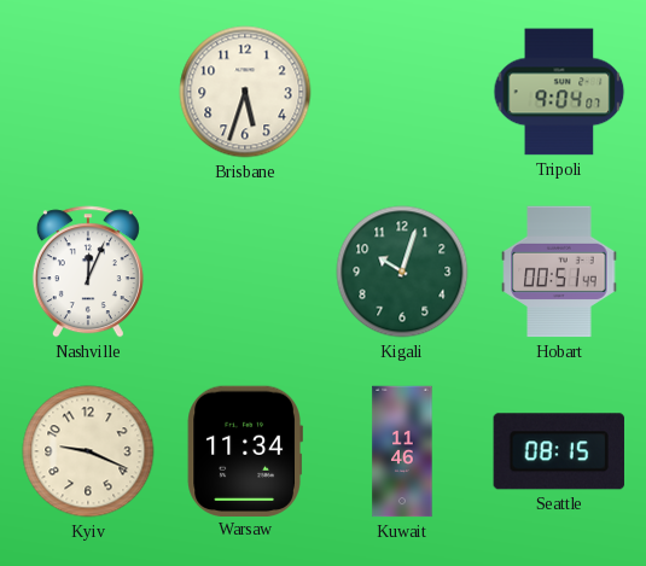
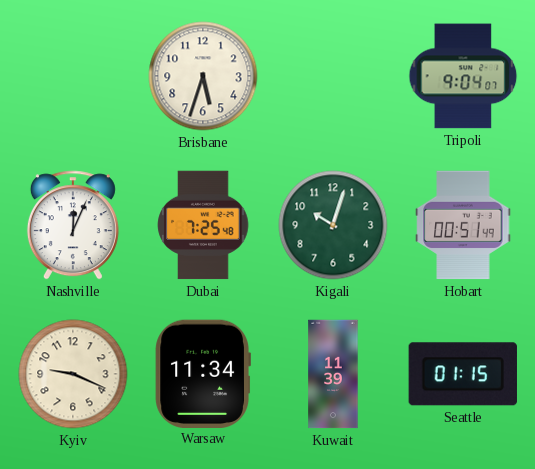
Dubai: none -> 7:25 (203, 225)
Kuwait: 11:46 -> 11:39 (333, 374)
Seattle: 08:15 -> 01:15 (463, 374)
